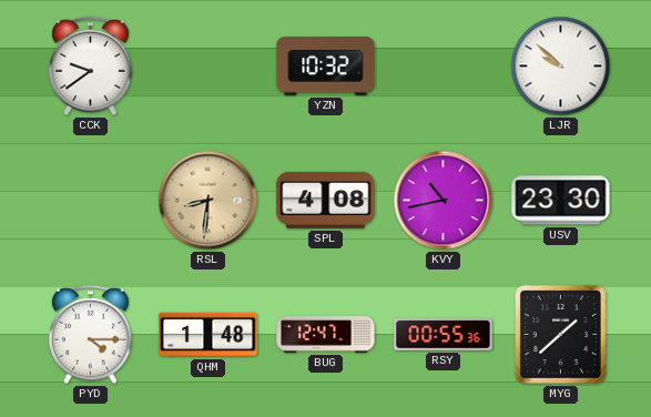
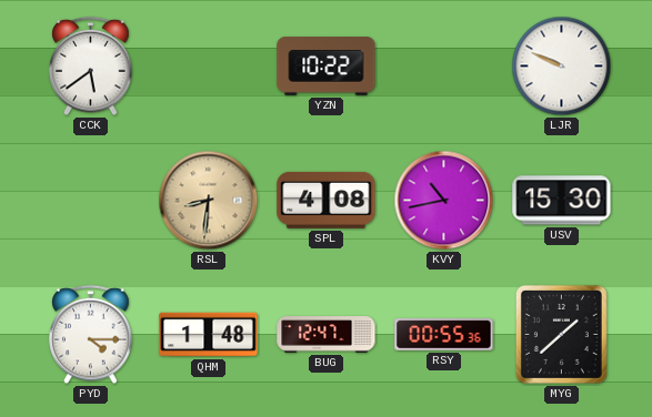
CCK: 9:39 -> 5:39 (91, 67)
YZN: 10:32 -> 10:22 (327, 67)
LJR: 9:52 -> 9:49 (562, 67)
USV: 23:30 -> 15:30 (562, 201)
